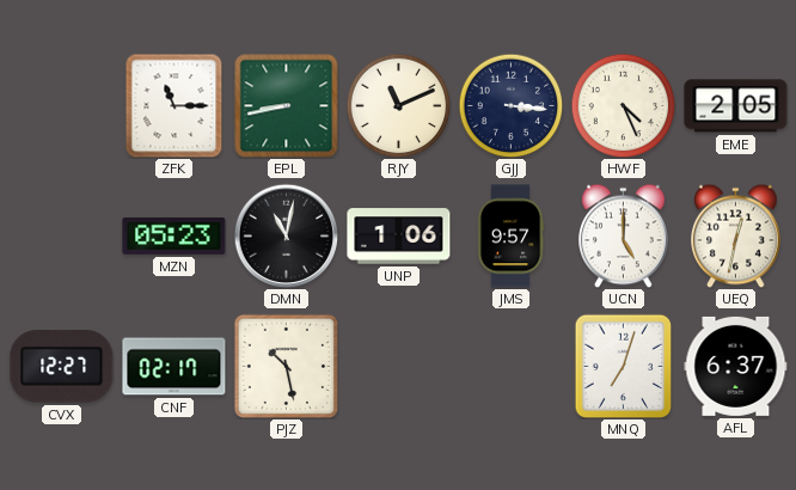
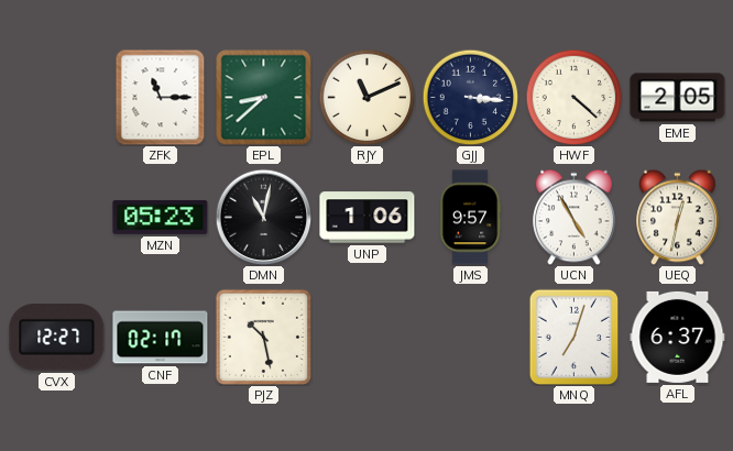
EPL: 8:43 -> 8:38 (264, 98)
HWF: 4:26 -> 4:22 (573, 97)
UCN: 5:00 -> 4:55 (575, 217)
